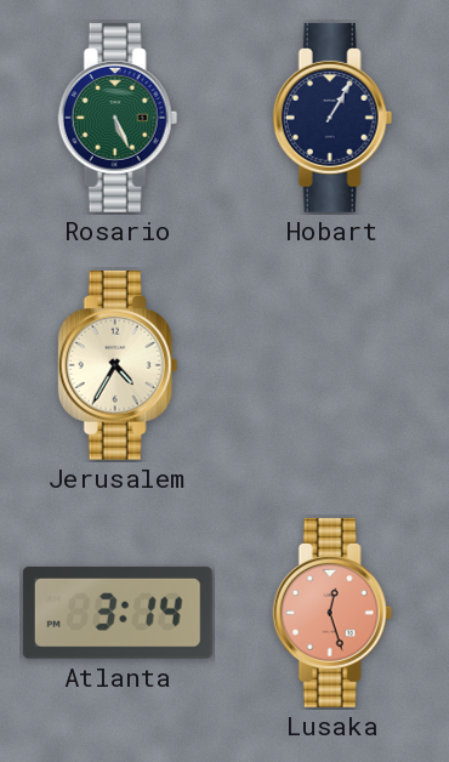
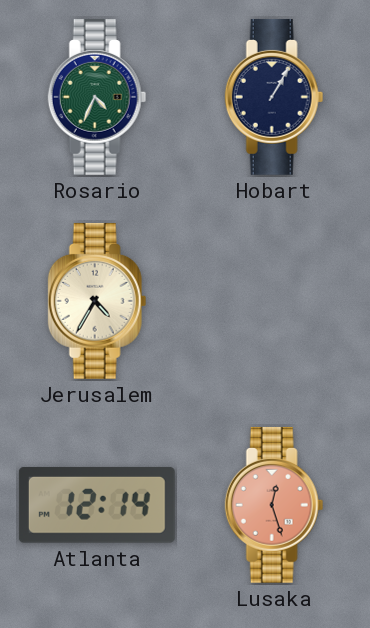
Rosario: 5:26 -> 4:34 (97, 97)
Atlanta: 3:14 -> 12:14 (97, 505)
